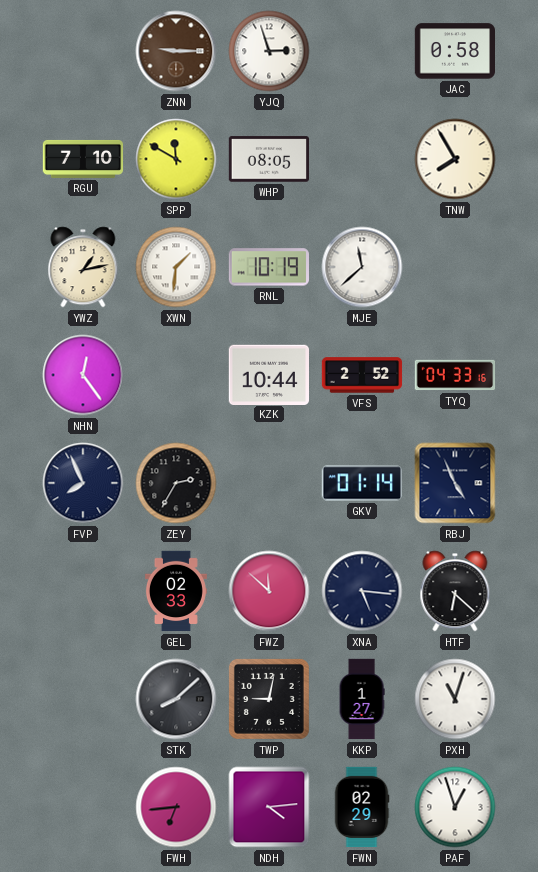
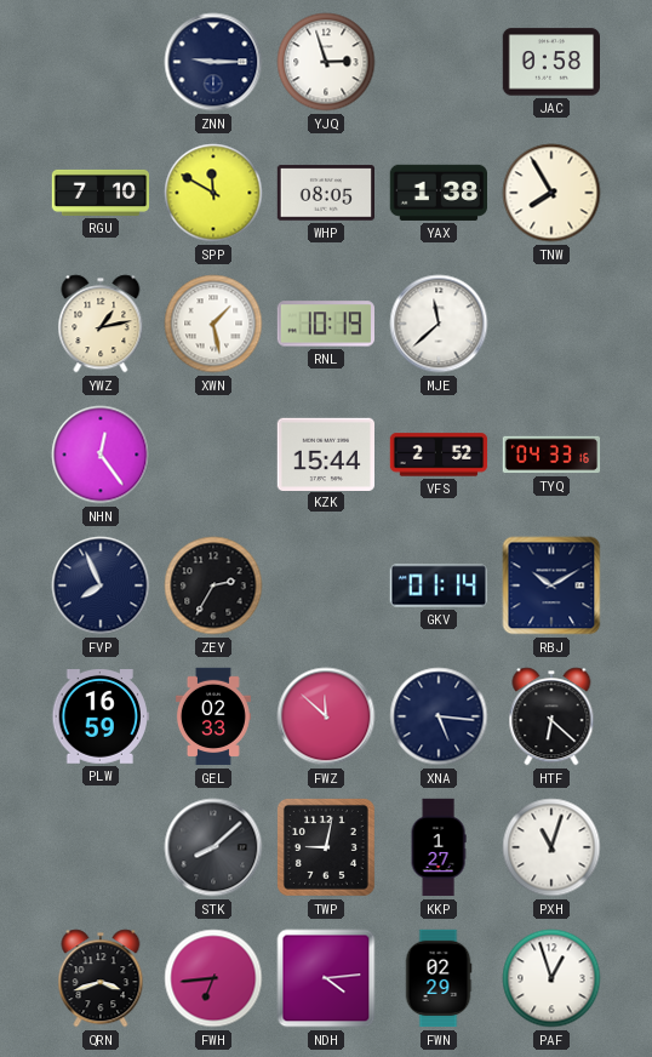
ZNN dial: brown -> navy (213, 62)
YAX: none -> 1:38 (437, 193)
XWN: 1:31 -> 1:28 (213, 324)
KZK: 10:44 -> 15:44 (325, 453)
RBJ: 4:56 -> 10:10 (551, 585)
PLW: none -> 16:59 (99, 718)
QRN: none -> 3:42 (101, 978)
